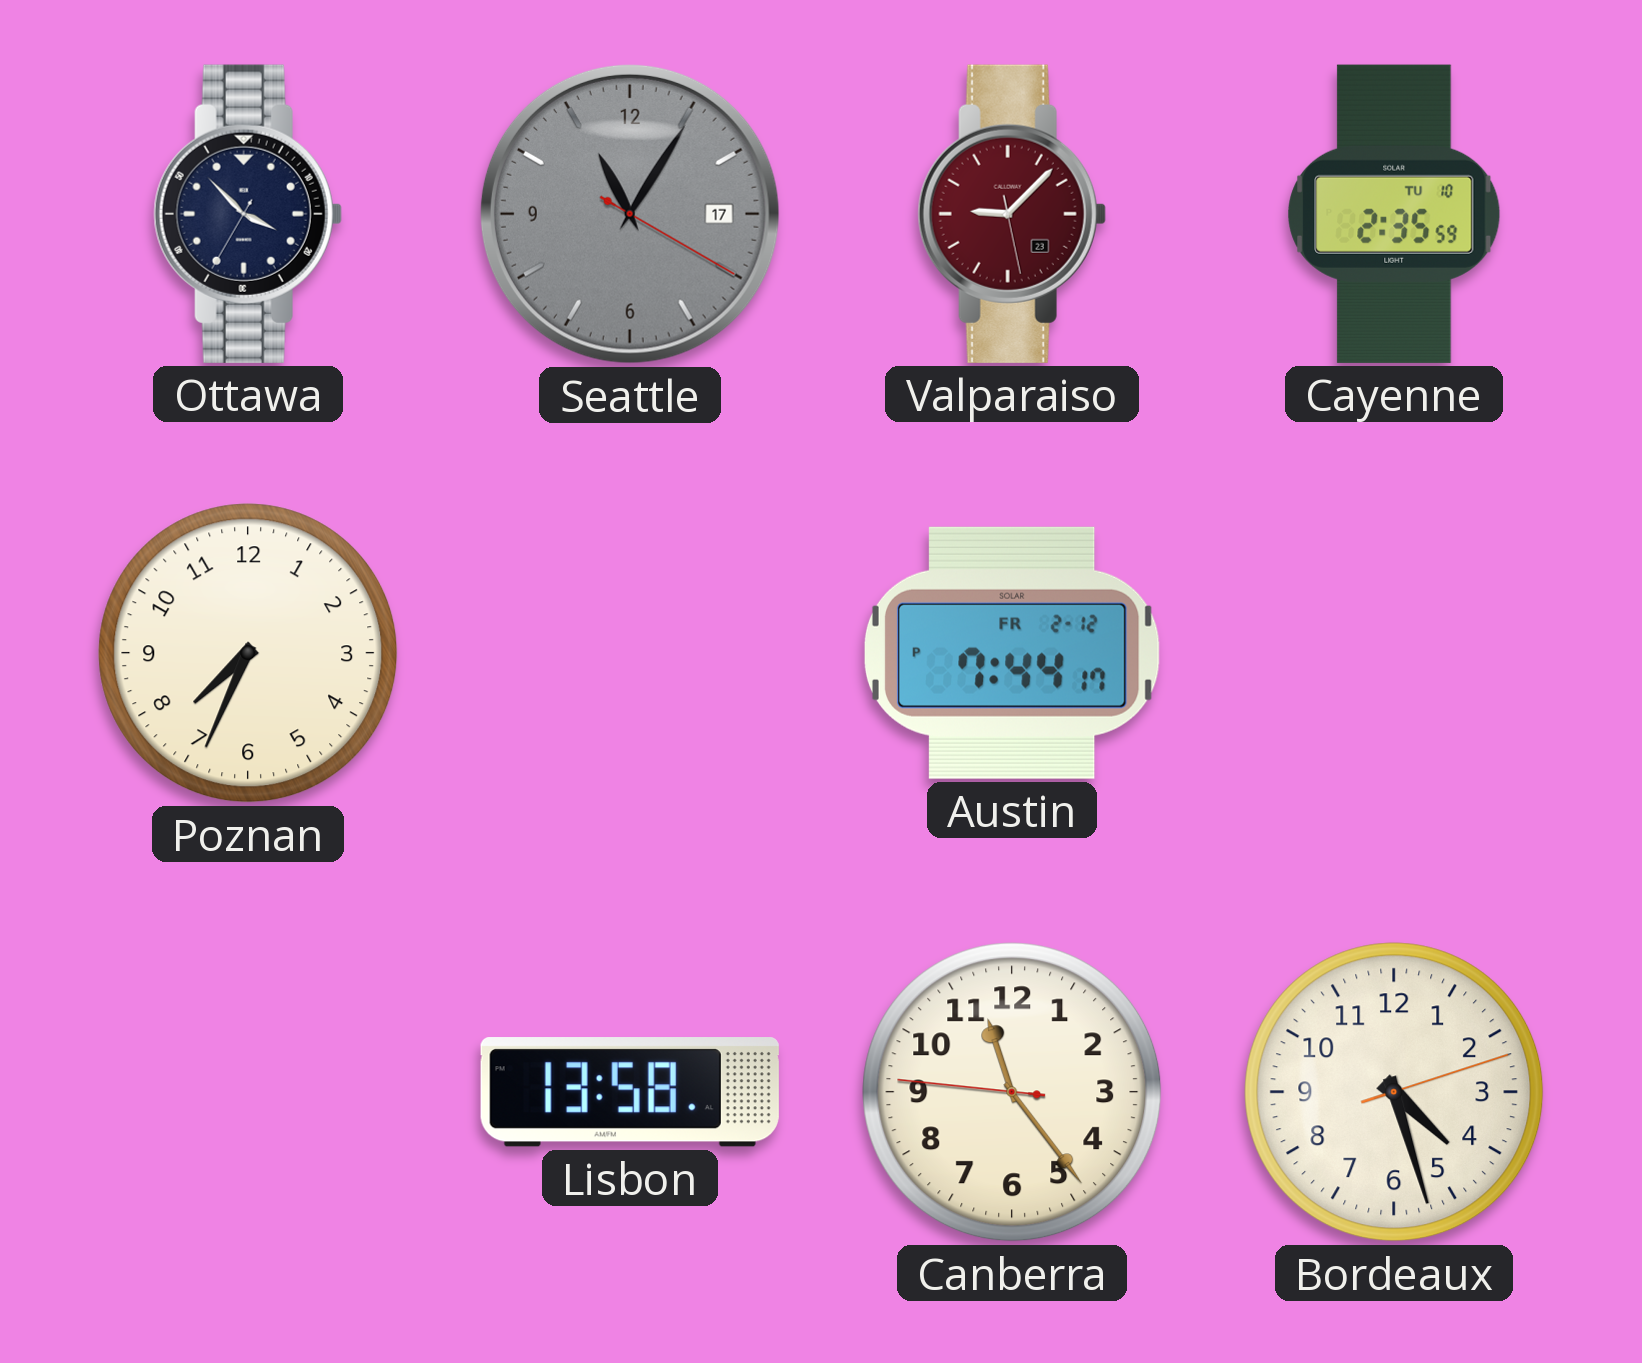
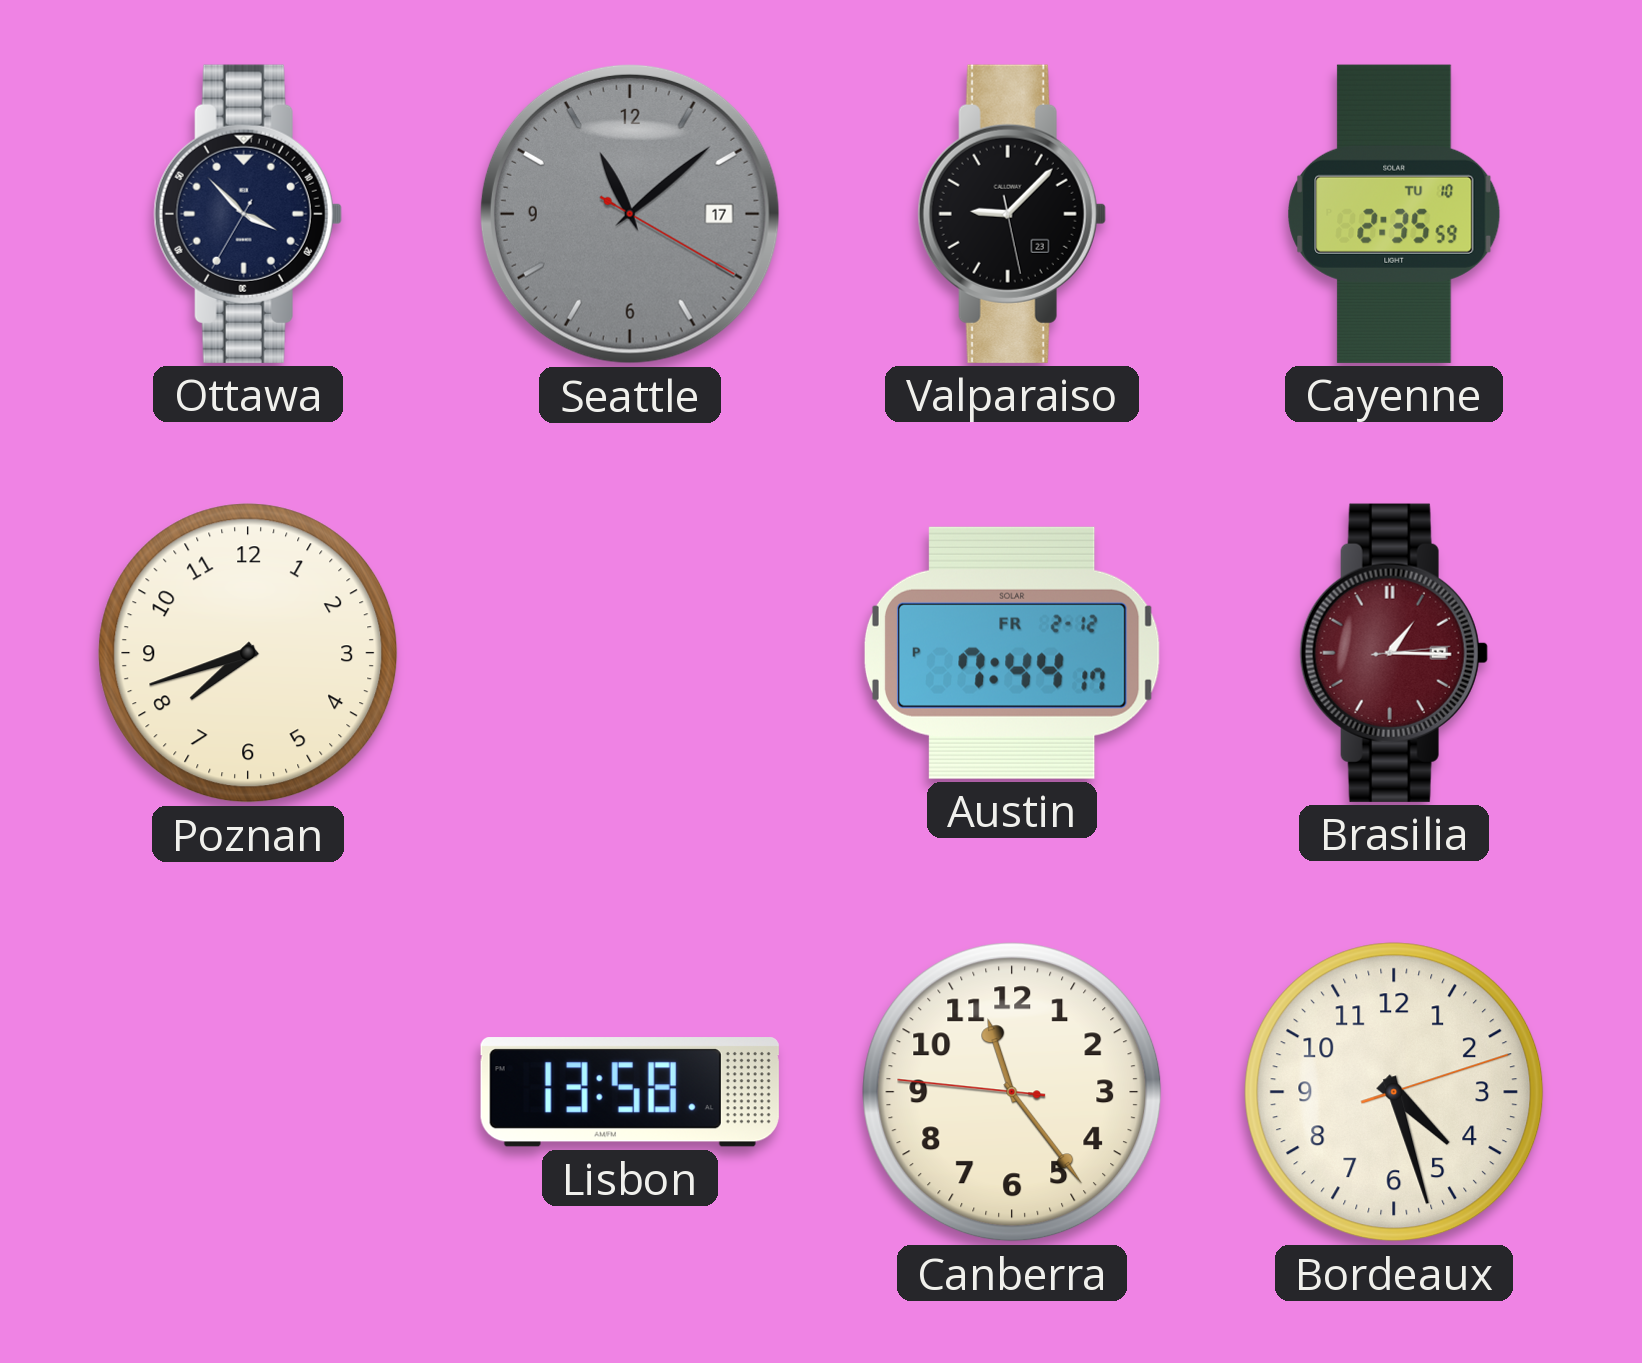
Seattle: 11:05 -> 11:08 (630, 214)
Valparaiso dial: burgundy -> black (1012, 214)
Poznan: 7:34 -> 7:42 (248, 653)
Brasilia: none -> 1:15 (1394, 653)
